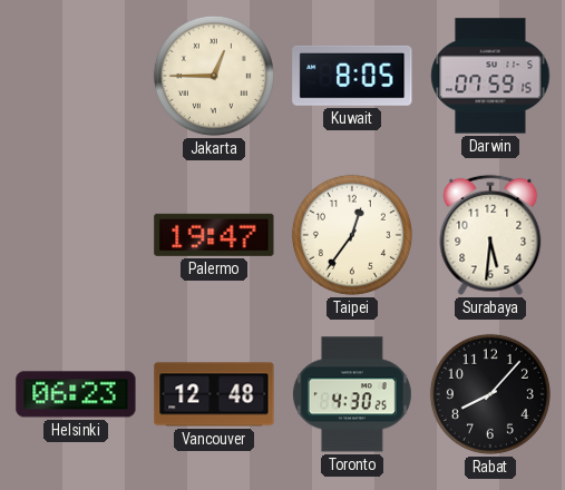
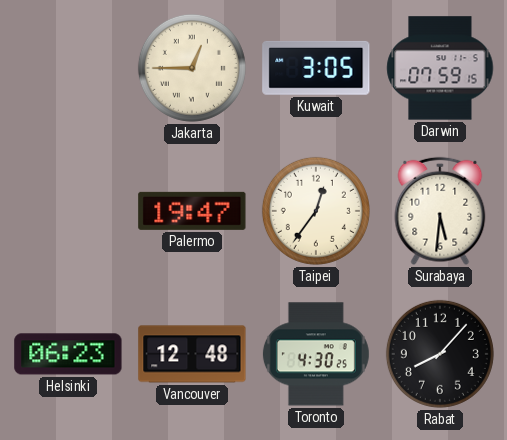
Kuwait: 8:05 -> 3:05 (316, 68)
